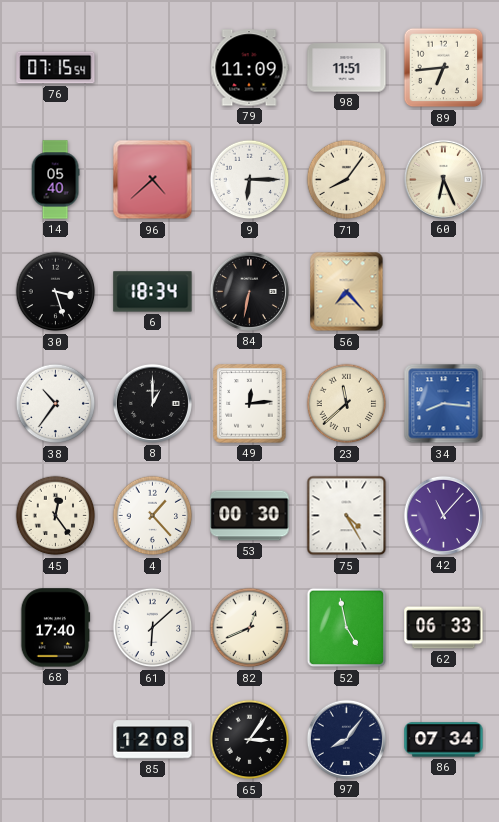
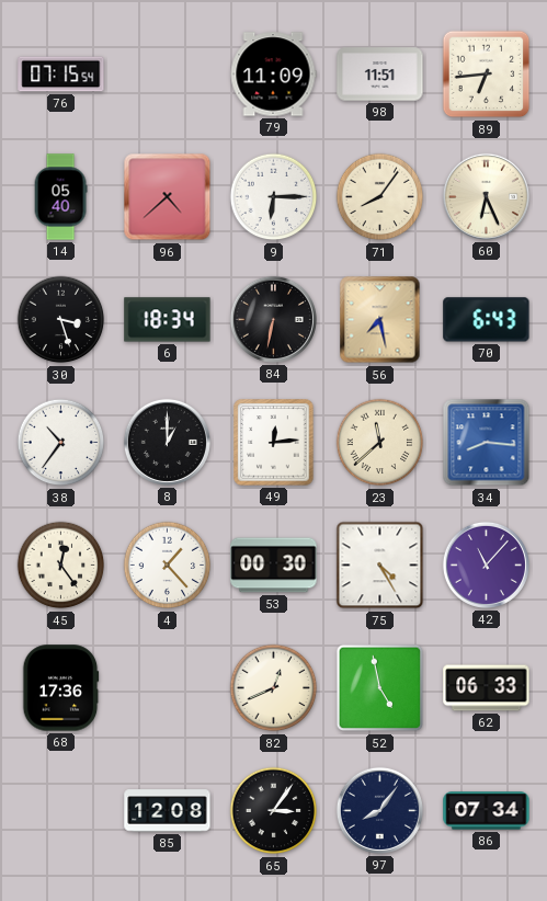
56: 7:23 -> 7:28 (380, 320)
70: none -> 6:43 (487, 320)
68: 17:40 -> 17:36 (60, 688)
61: 6:08 -> none (153, 628)
